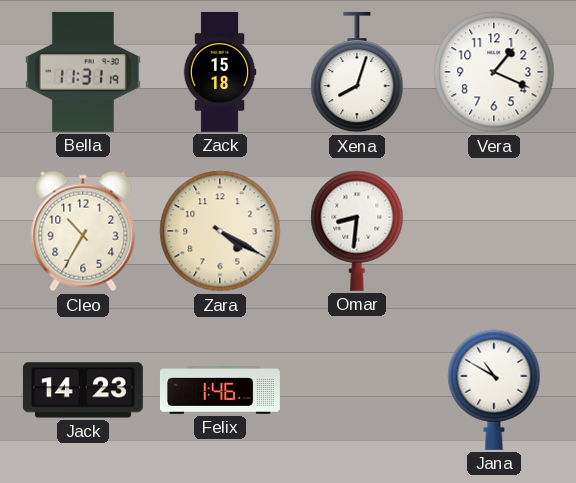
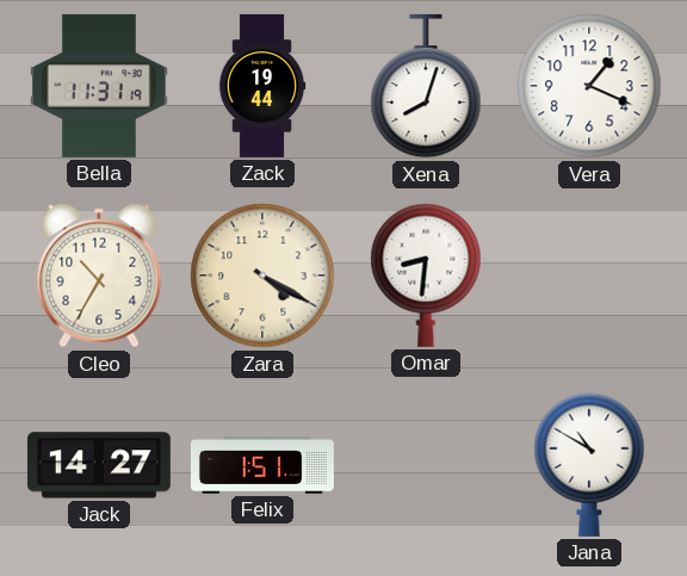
Zack: 15:18 -> 19:44 (262, 86)
Jack: 14:23 -> 14:27 (99, 465)
Felix: 1:46 -> 1:51 (262, 466)
